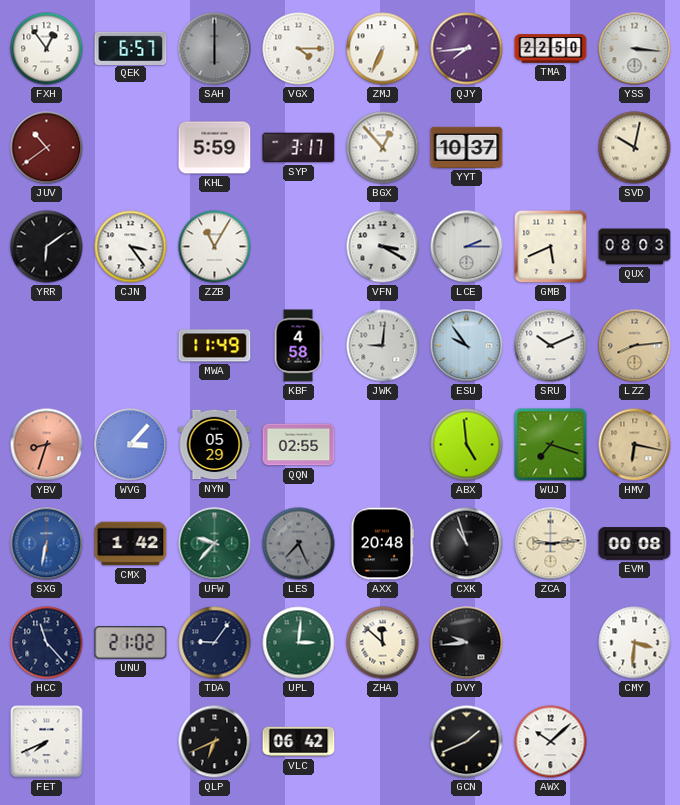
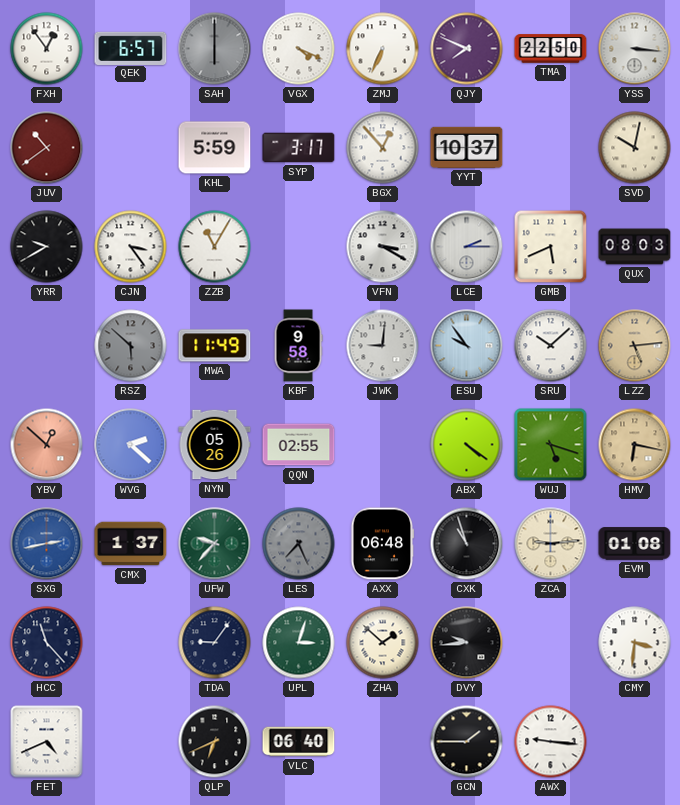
VGX: 4:15 -> 4:19 (299, 49)
QJY: 7:44 -> 7:49 (467, 49)
YRR: 6:09 -> 9:40 (47, 247)
RSZ: none -> 5:52 (131, 346)
KBF: 4:58 -> 9:58 (298, 346)
SRU: 10:11 -> 10:08 (551, 346)
LZZ: 8:14 -> 5:14 (635, 346)
YBV: 8:33 -> 12:52 (47, 445)
WVG: 3:07 -> 2:22 (131, 445)
NYN: 05:29 -> 05:26 (215, 445)
ABX: 4:59 -> 4:21 (467, 445)
WUJ: 7:18 -> 5:18 (551, 445)
SXG: 6:32 -> 2:43 (47, 544)
CMX: 1:42 -> 1:37 (131, 544)
AXX: 20:48 -> 06:48 (383, 544)
EVM: 00:08 -> 01:08 (635, 544)
UNU: 21:02 -> none (131, 643)
UPL: 3:01 -> 3:03 (299, 643)
ZHA: 11:52 -> 1:52 (383, 643)
FET: 7:41 -> 4:41 (47, 742)
VLC: 06:42 -> 06:40 (299, 742)
GCN: 1:41 -> 1:45 (467, 742)
AWX: 10:08 -> 9:16 (551, 742)
